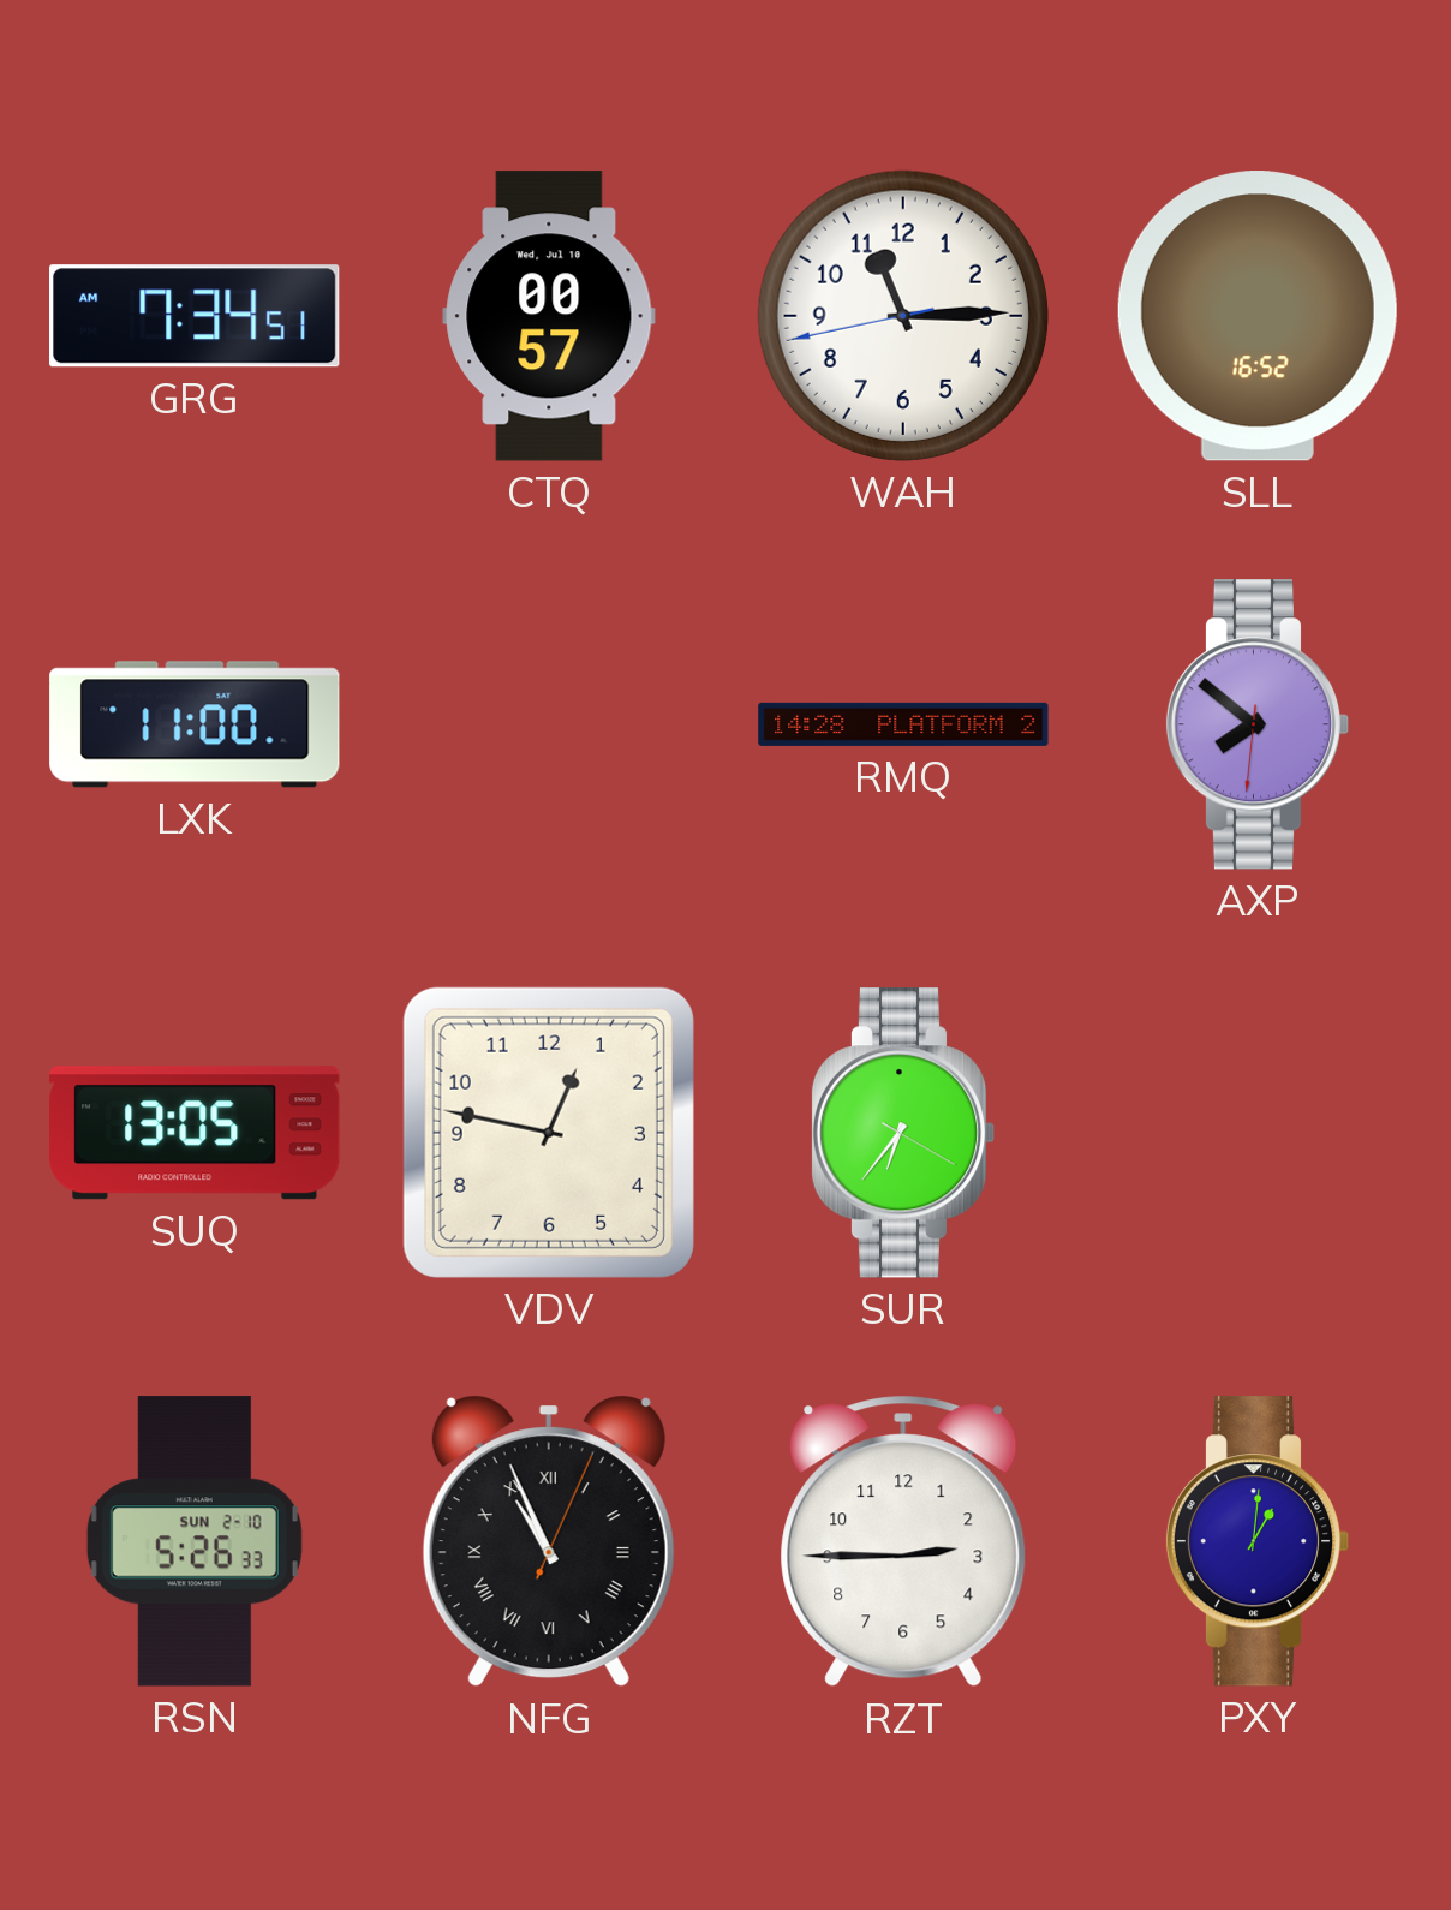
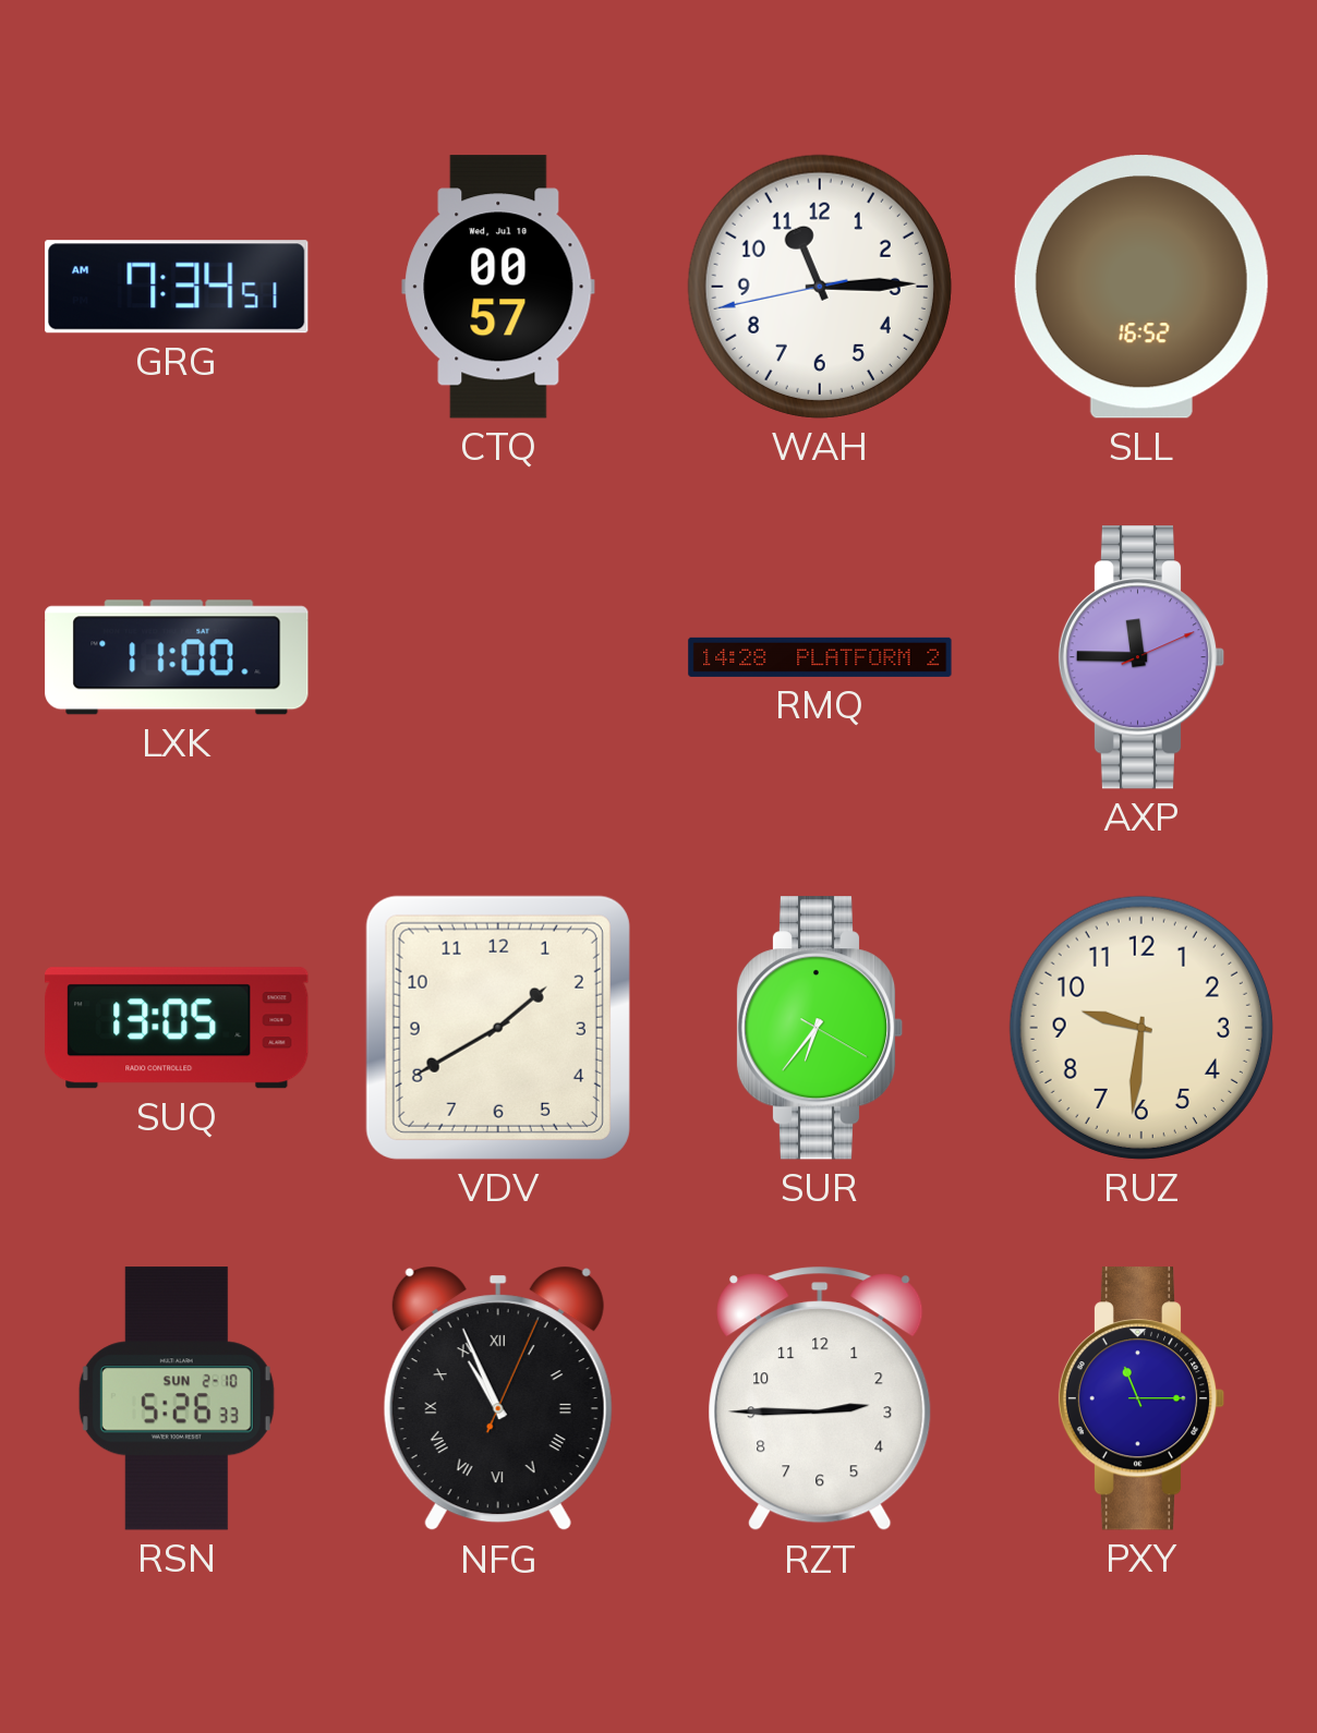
AXP: 7:51 -> 11:45 (1141, 657)
VDV: 12:47 -> 1:40 (498, 1028)
RUZ: none -> 9:31 (1141, 1028)
PXY: 1:01 -> 11:15 (1141, 1398)
